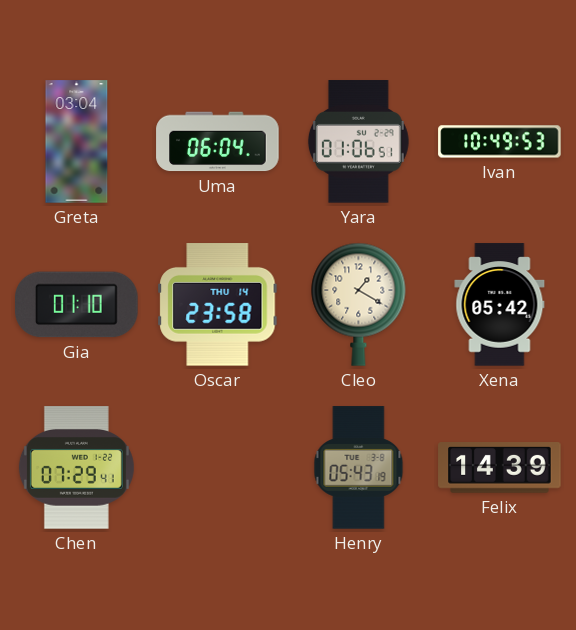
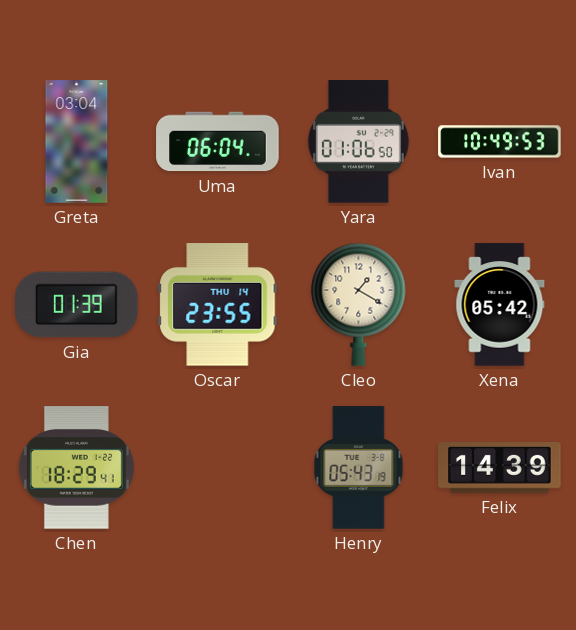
Yara: 01:06:51 -> 01:06:50 (358, 142)
Gia: 01:10 -> 01:39 (77, 305)
Oscar: 23:58 -> 23:55 (218, 305)
Chen: 07:29 -> 18:29 (76, 468)
